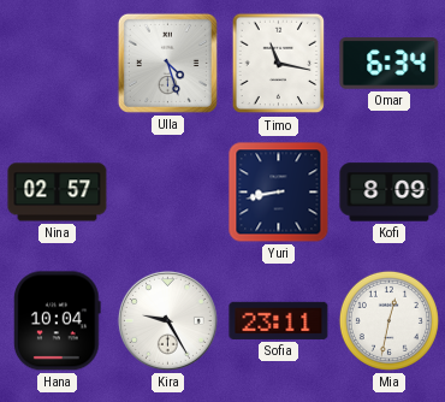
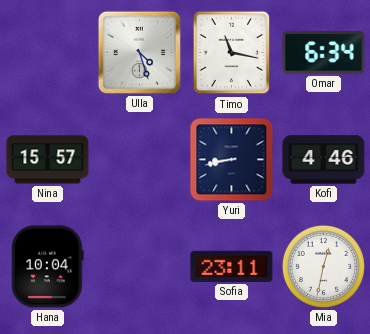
Nina: 02:57 -> 15:57 (48, 160)
Kofi: 8:09 -> 4:46 (324, 160)
Kira: 9:25 -> none (167, 320)
